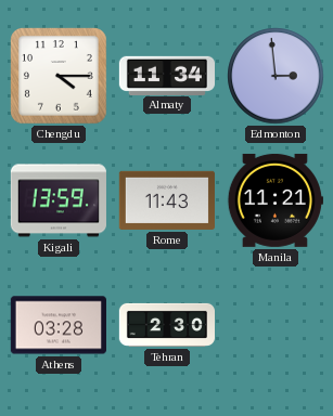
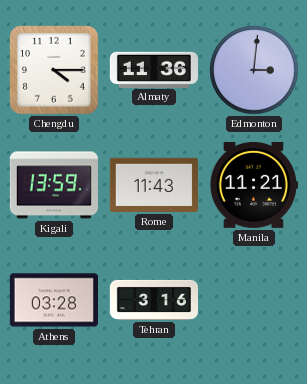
Almaty: 11:34 -> 11:36 (153, 69)
Edmonton: 2:59 -> 3:01 (254, 70)
Tehran: 2:30 -> 3:16 (153, 300)
